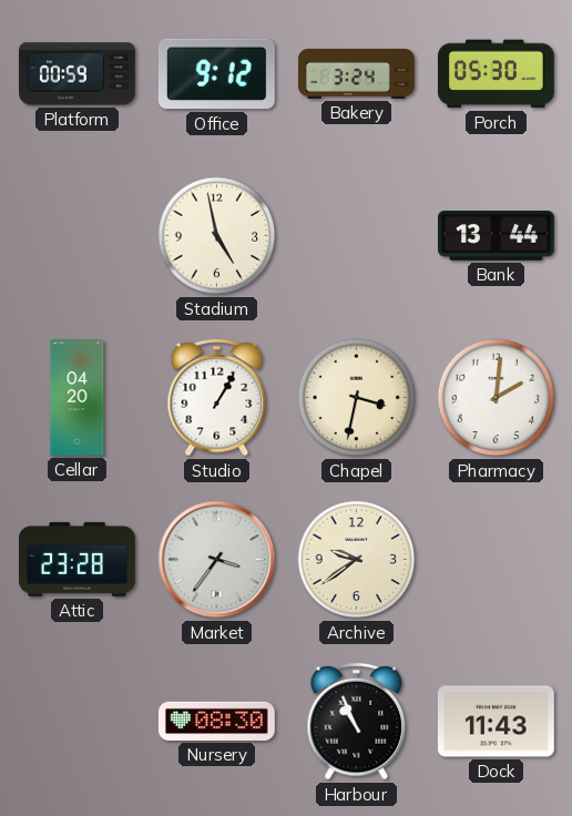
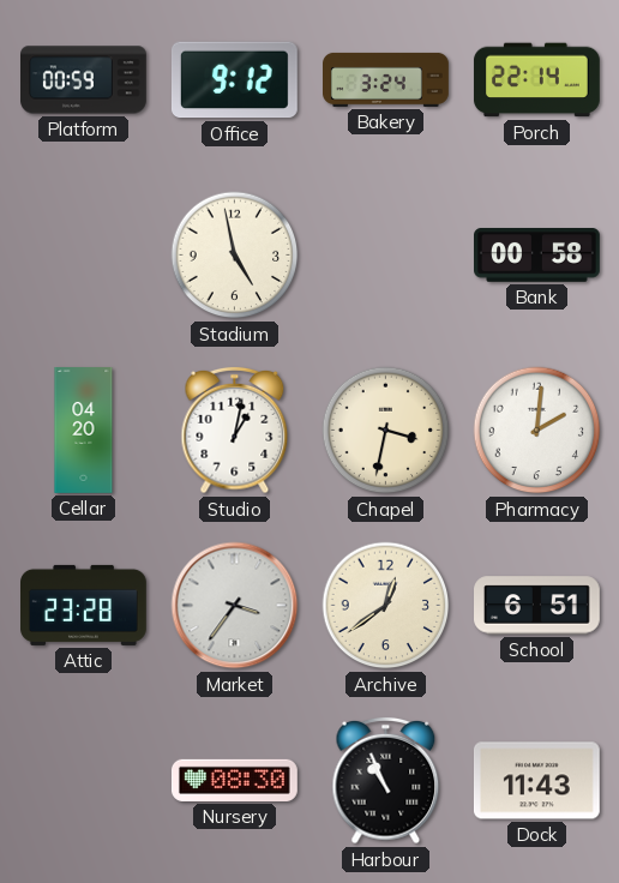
Porch: 05:30 -> 22:14 (537, 80)
Bank: 13:44 -> 00:58 (537, 256)
Studio: 1:05 -> 1:02 (235, 431)
Archive: 9:39 -> 12:39 (386, 606)
School: none -> 6:51 (537, 606)
